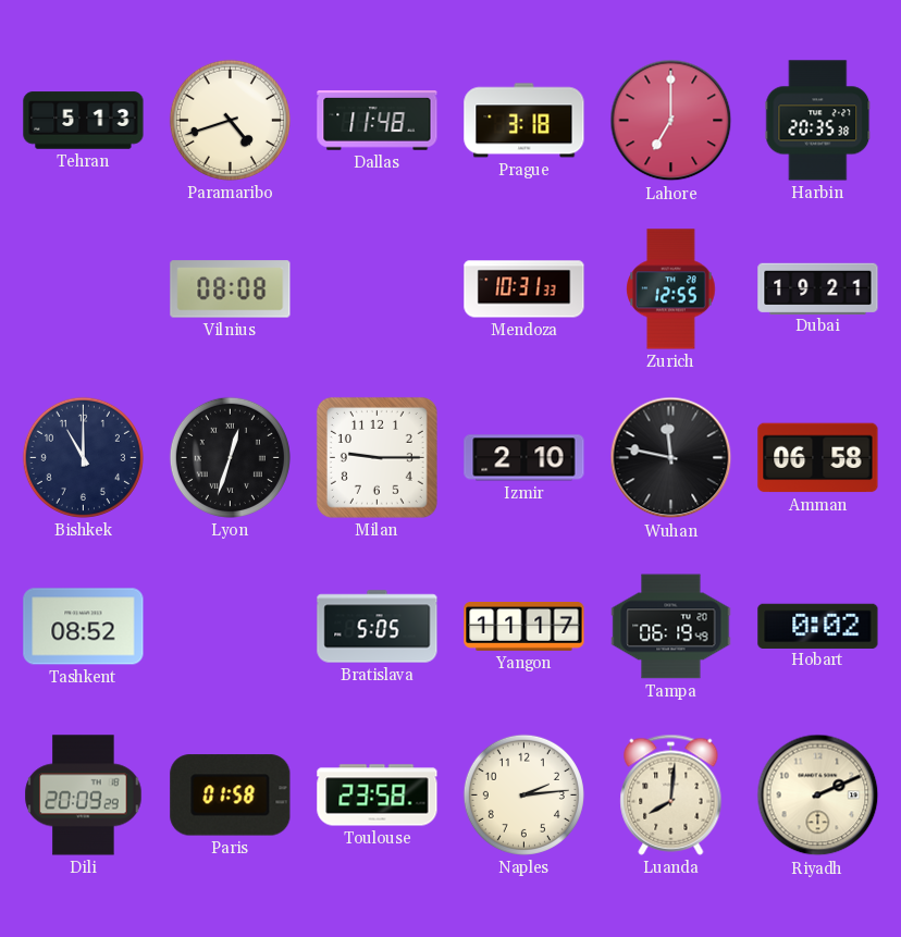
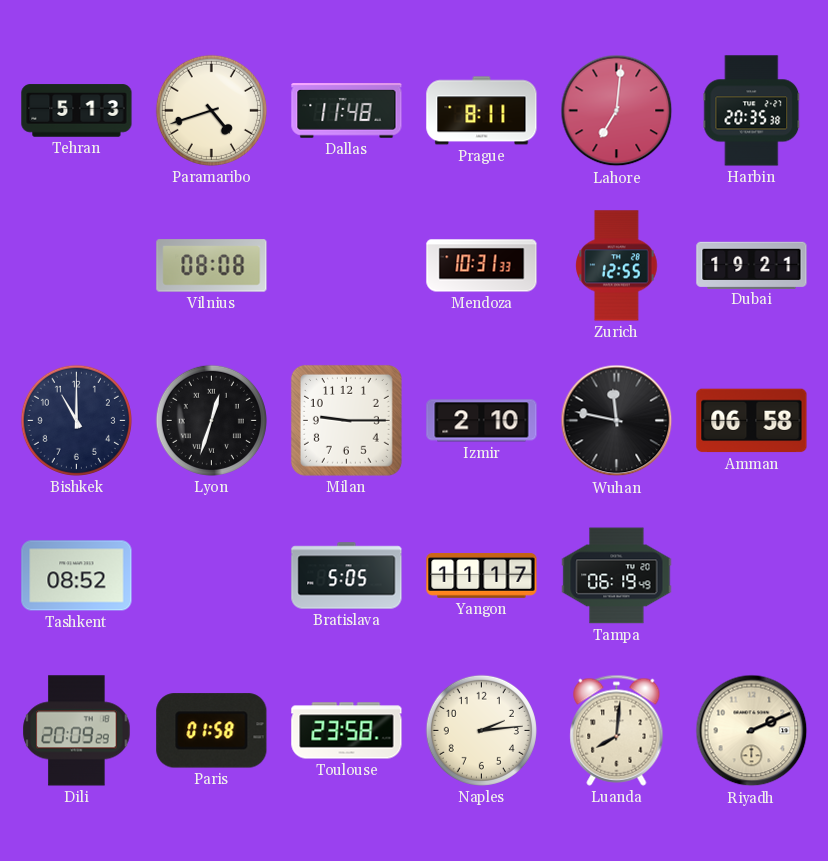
Prague: 3:18 -> 8:11 (482, 111)
Lahore: 7:00 -> 7:01 (617, 111)
Hobart: 0:02 -> none (818, 626)
